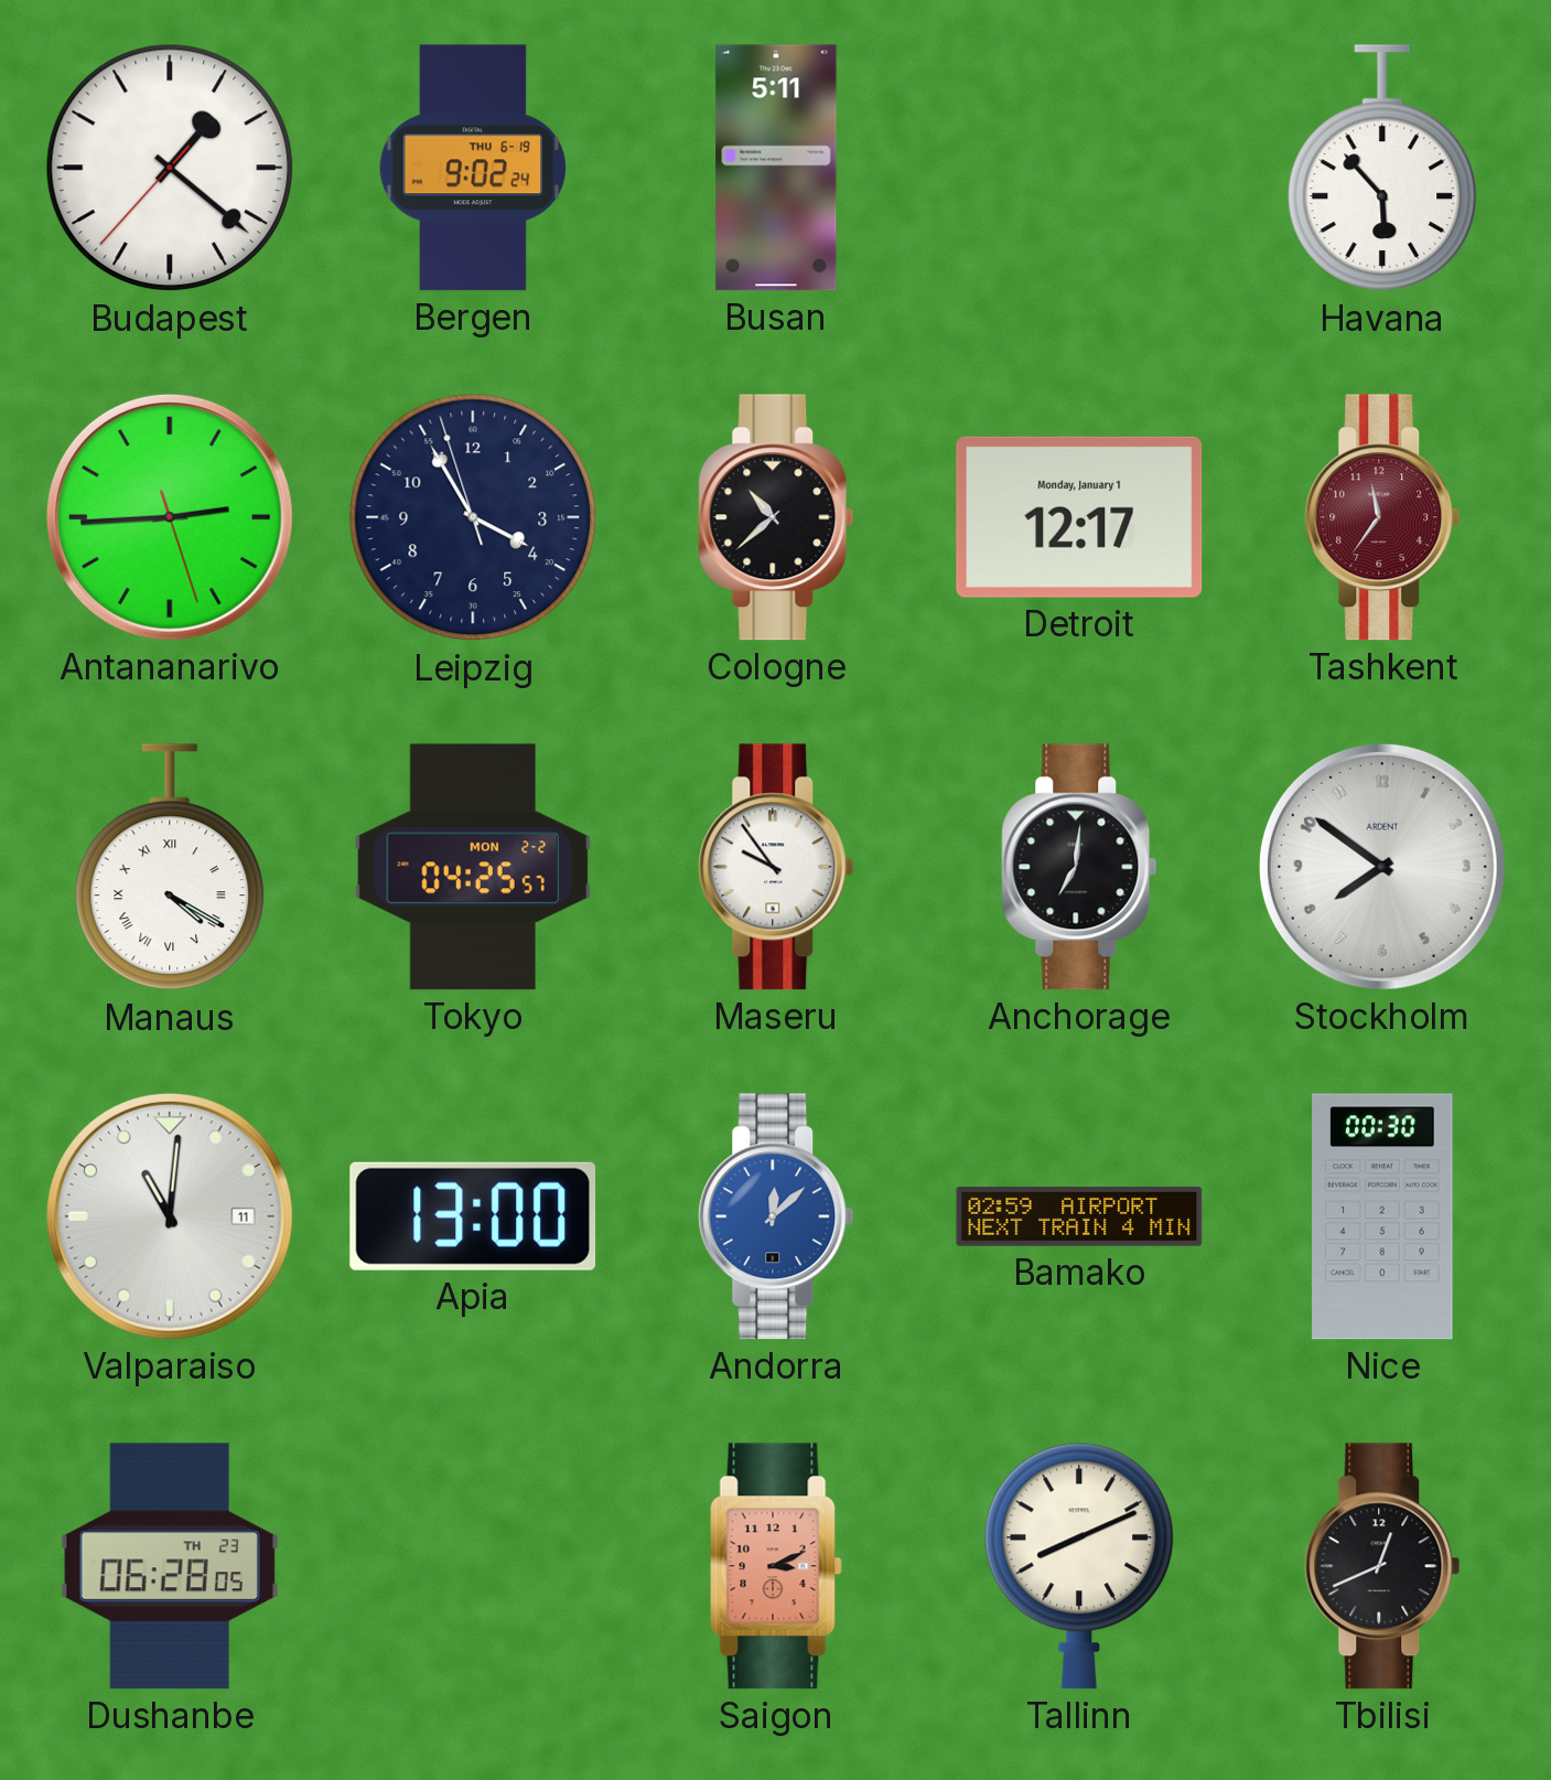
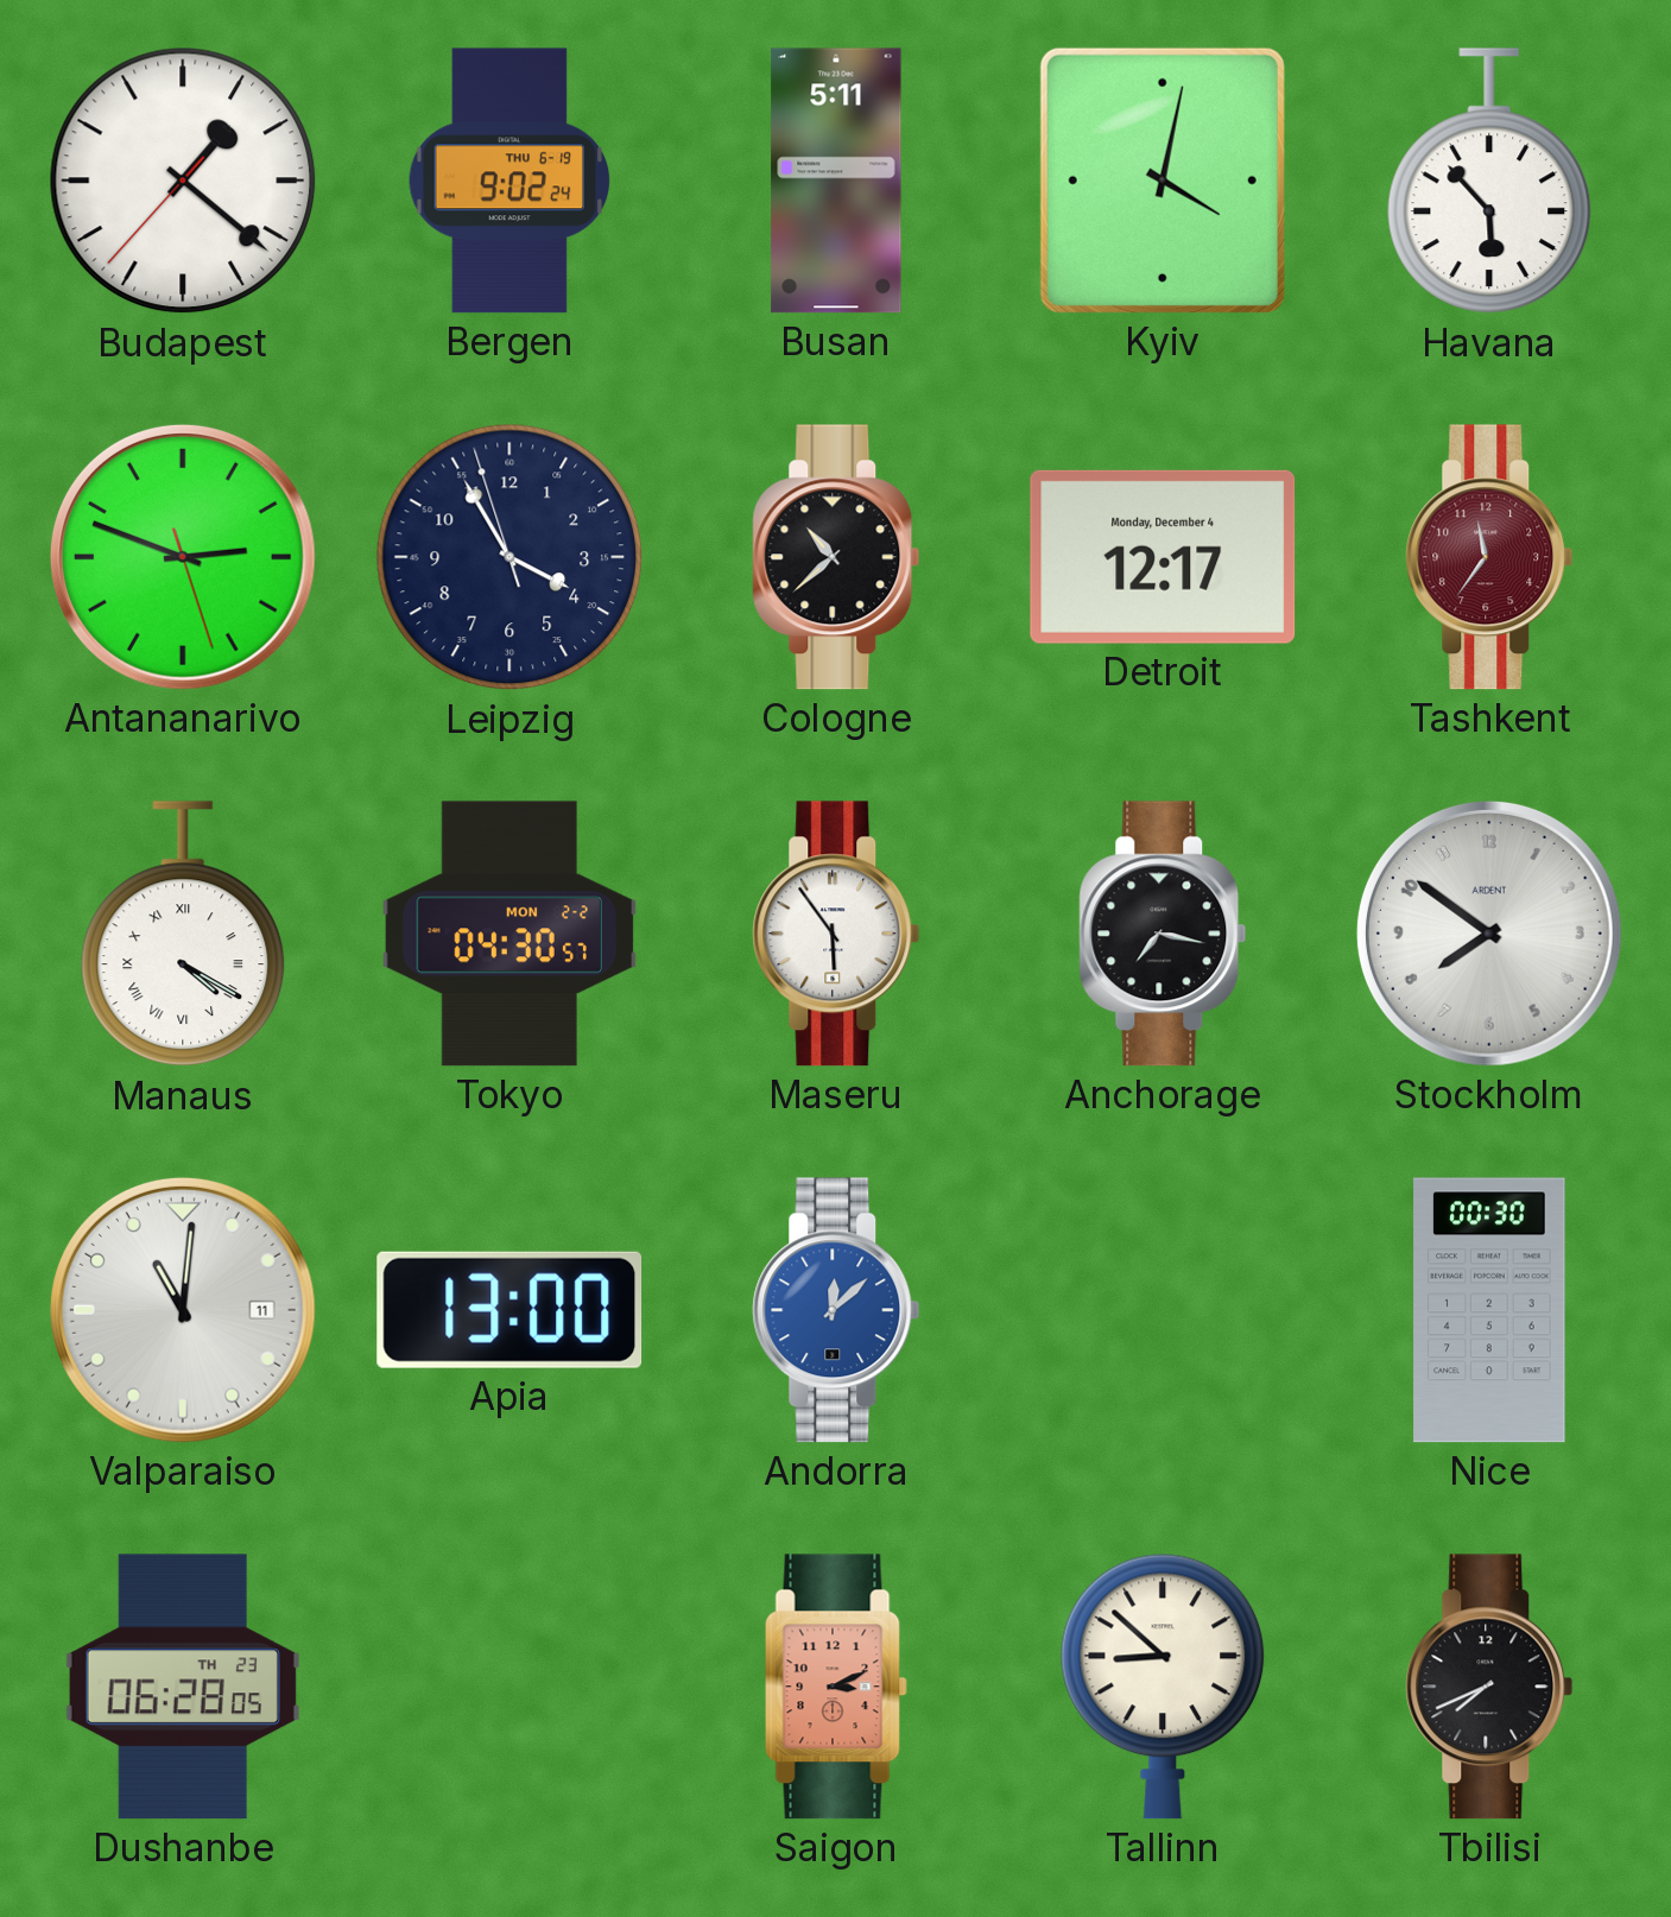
Kyiv: none -> 4:02 (1163, 181)
Antananarivo: 2:44 -> 2:48 (183, 557)
Detroit date: Monday, January 1 -> Monday, December 4 (1163, 557)
Tokyo: 04:25 -> 04:30 (509, 934)
Maseru: 9:54 -> 5:54 (836, 934)
Anchorage: 7:01 -> 7:17 (1163, 934)
Bamako: 02:59 -> none (1079, 1216)
Tallinn: 8:11 -> 8:52 (1163, 1687)
Tbilisi: 12:41 -> 7:41 (1489, 1687)
